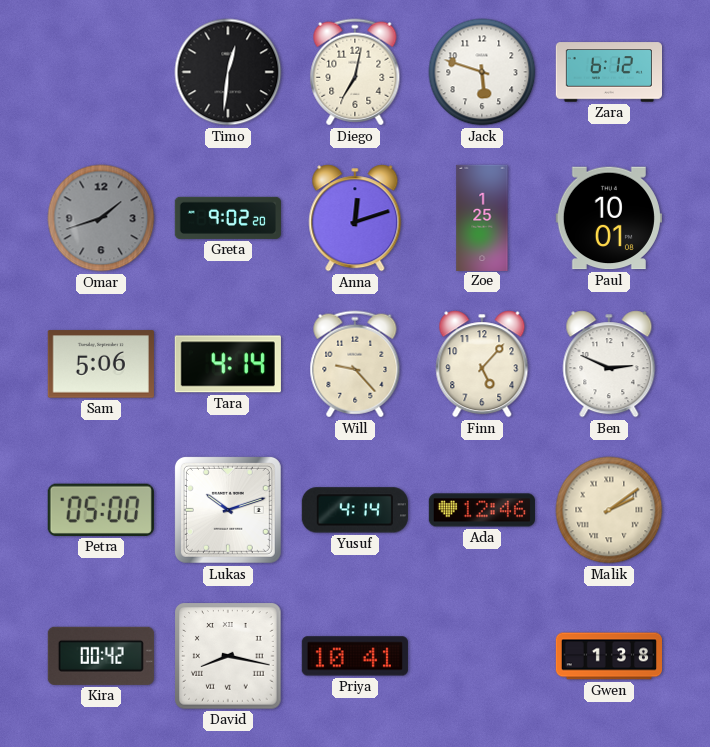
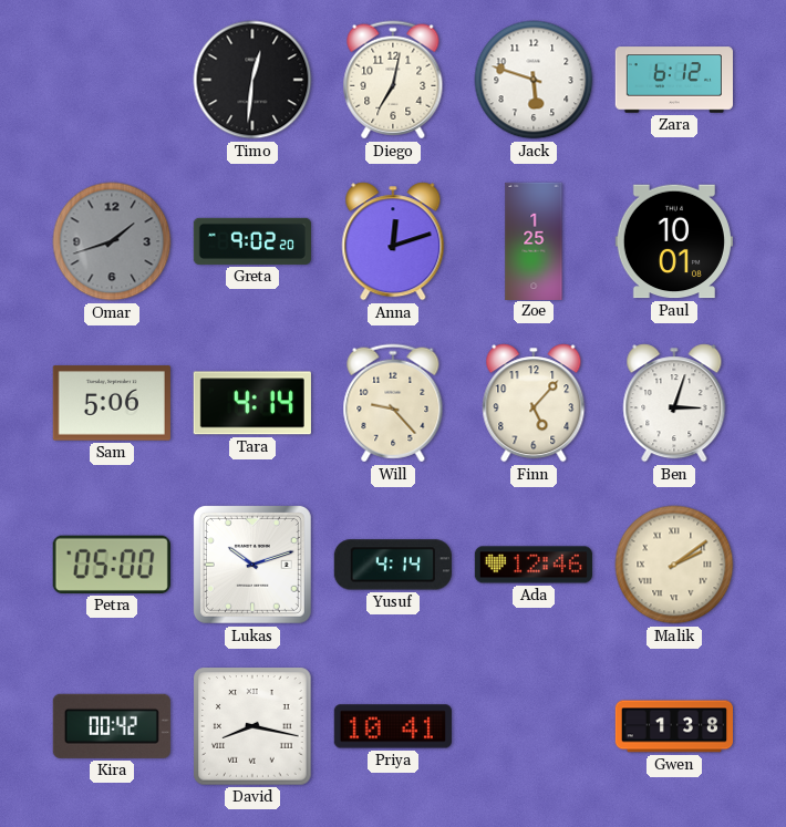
Ben: 2:49 -> 3:03 (674, 403)
